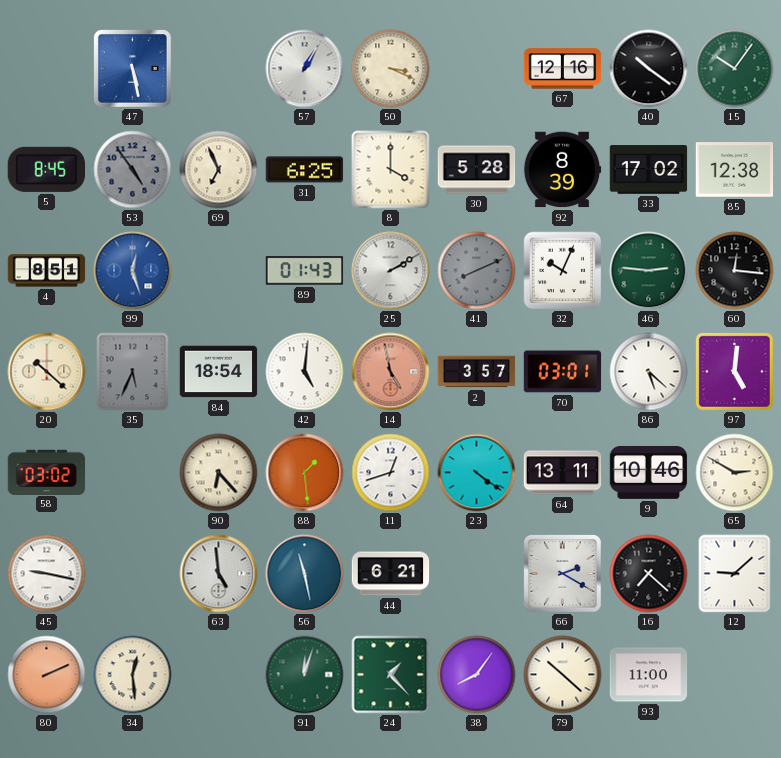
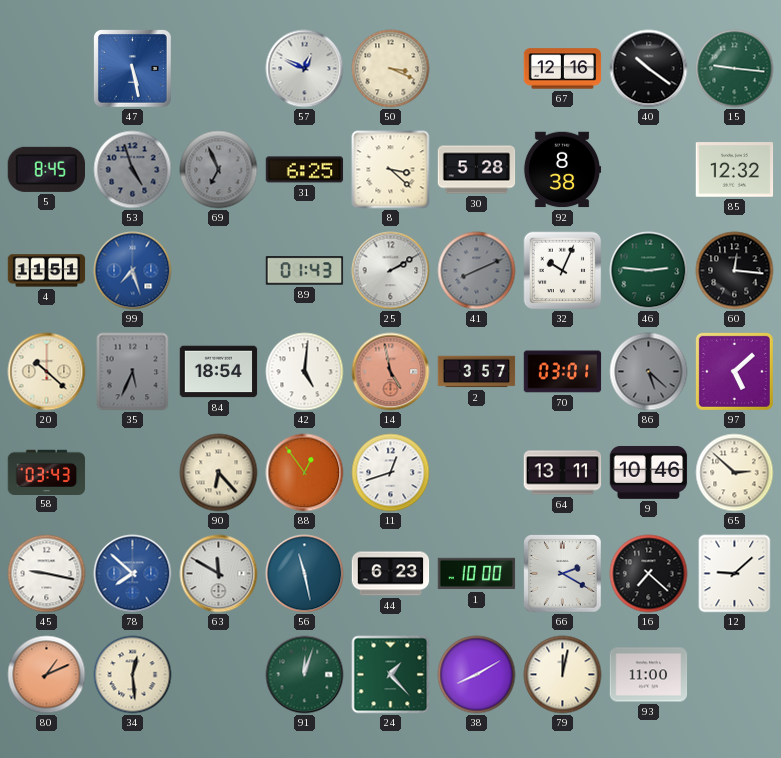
57: 1:05 -> 12:49 (305, 69)
15: 10:06 -> 9:16 (735, 69)
53: 4:54 -> 4:57 (133, 170)
69 dial: cream -> grey (219, 170)
8: 4:00 -> 3:22 (391, 170)
92: 8:39 -> 8:38 (562, 170)
33: 17:02 -> none (649, 170)
85: 12:38 -> 12:32 (735, 170)
4: 8:51 -> 11:51 (47, 271)
99: 12:27 -> 7:27 (133, 271)
86 dial: white -> grey (649, 372)
97: 5:01 -> 5:08 (734, 371)
58: 03:02 -> 03:43 (47, 472)
88: 1:29 -> 12:54 (305, 473)
23: 4:21 -> none (477, 473)
65: 2:50 -> 2:52 (735, 473)
78: none -> 7:52 (133, 574)
63: 4:59 -> 11:50 (219, 574)
44: 6:21 -> 6:23 (391, 574)
1: none -> 10:00 (477, 574)
80: 2:11 -> 1:11 (47, 675)
38: 8:06 -> 8:10 (477, 675)
79: 10:22 -> 12:02 (563, 675)
